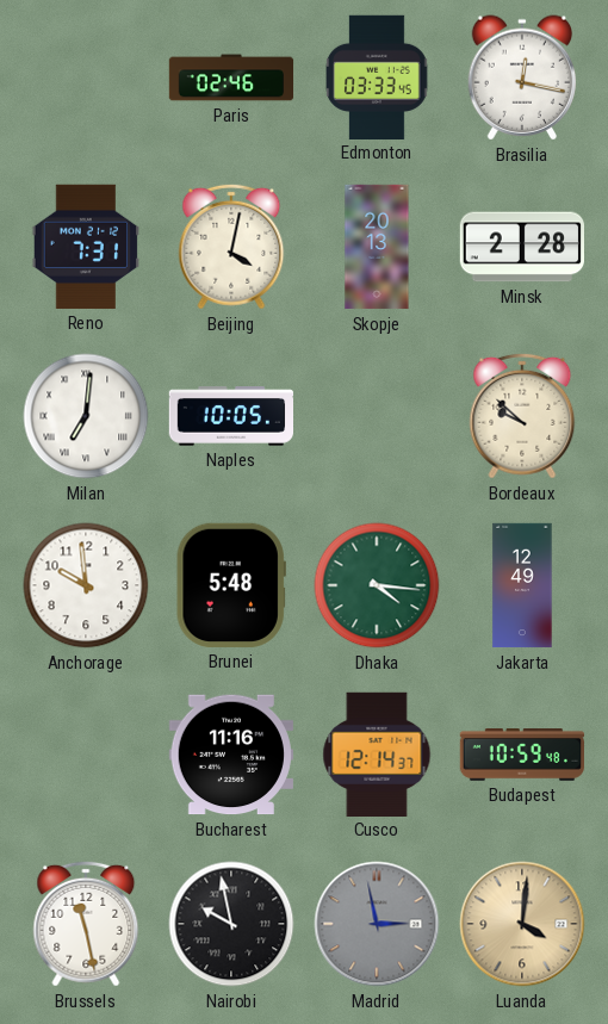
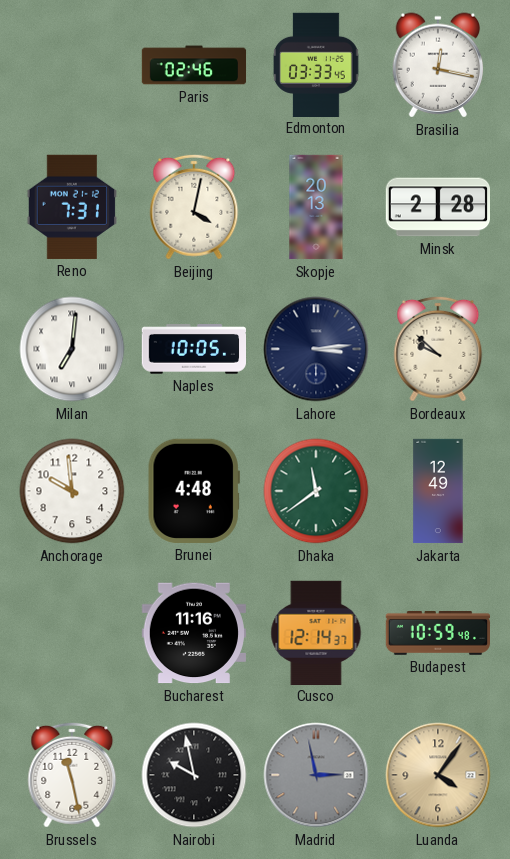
Lahore: none -> 3:14 (316, 349)
Brunei: 5:48 -> 4:48 (194, 491)
Dhaka: 4:16 -> 11:39 (316, 491)
Luanda: 4:01 -> 4:06 (438, 775)
